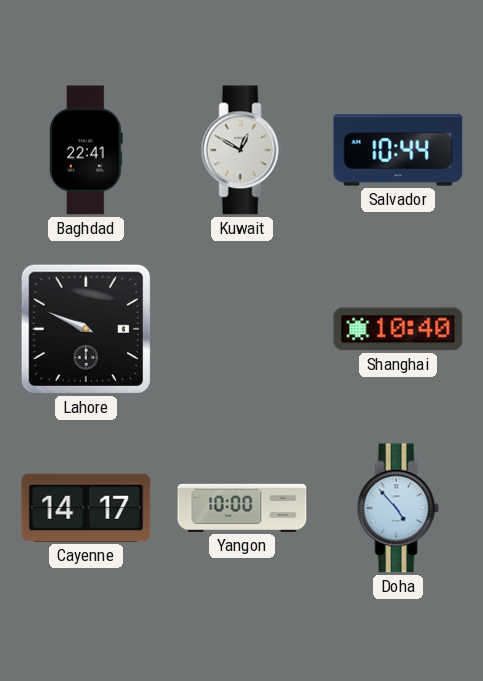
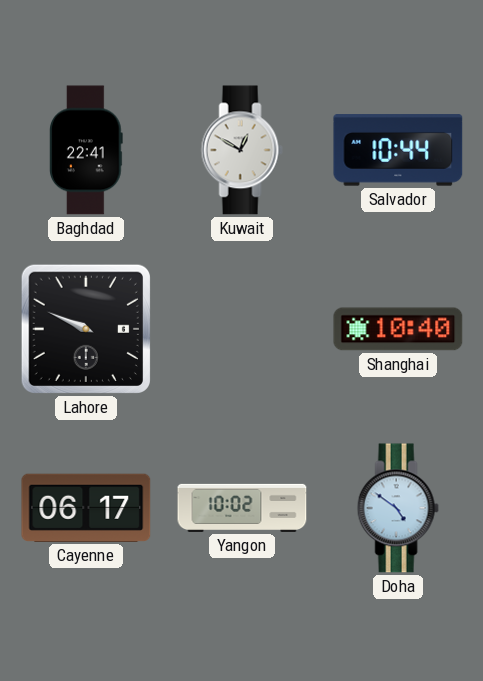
Cayenne: 14:17 -> 06:17 (86, 508)
Yangon: 10:00 -> 10:02 (242, 508)
Doha: 4:53 -> 4:51 (398, 508)
